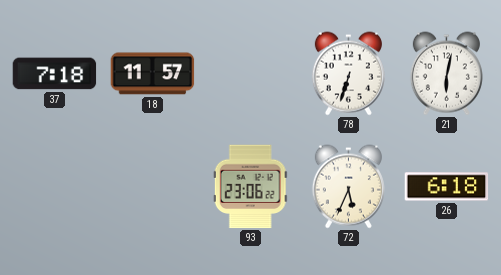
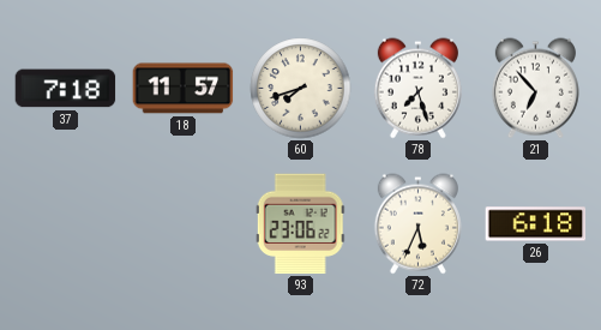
60: none -> 7:42 (301, 89)
78: 6:33 -> 7:27 (417, 89)
21: 6:02 -> 6:53 (535, 89)
